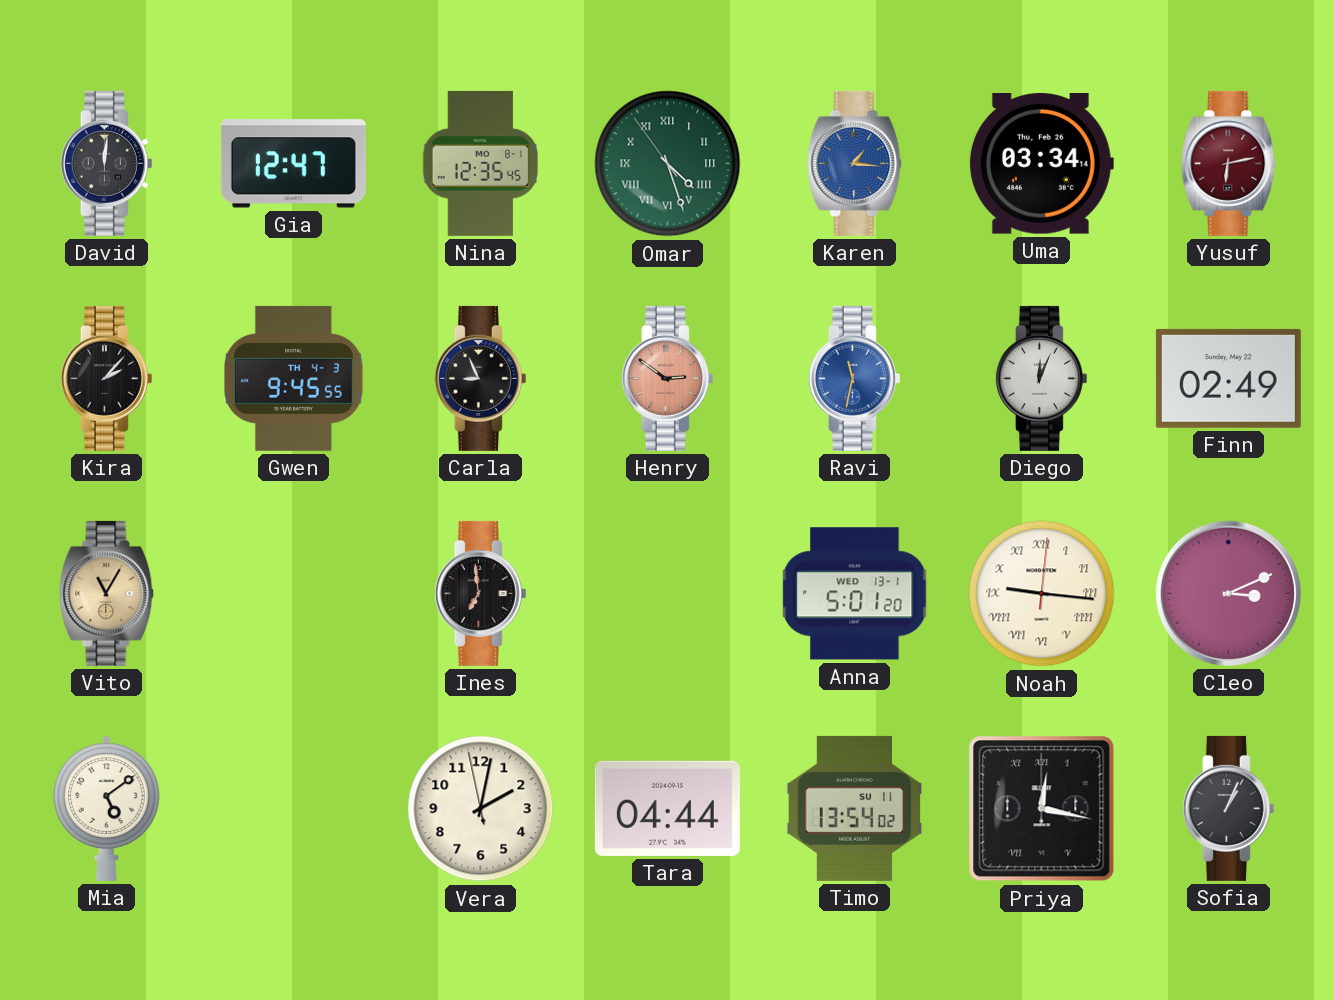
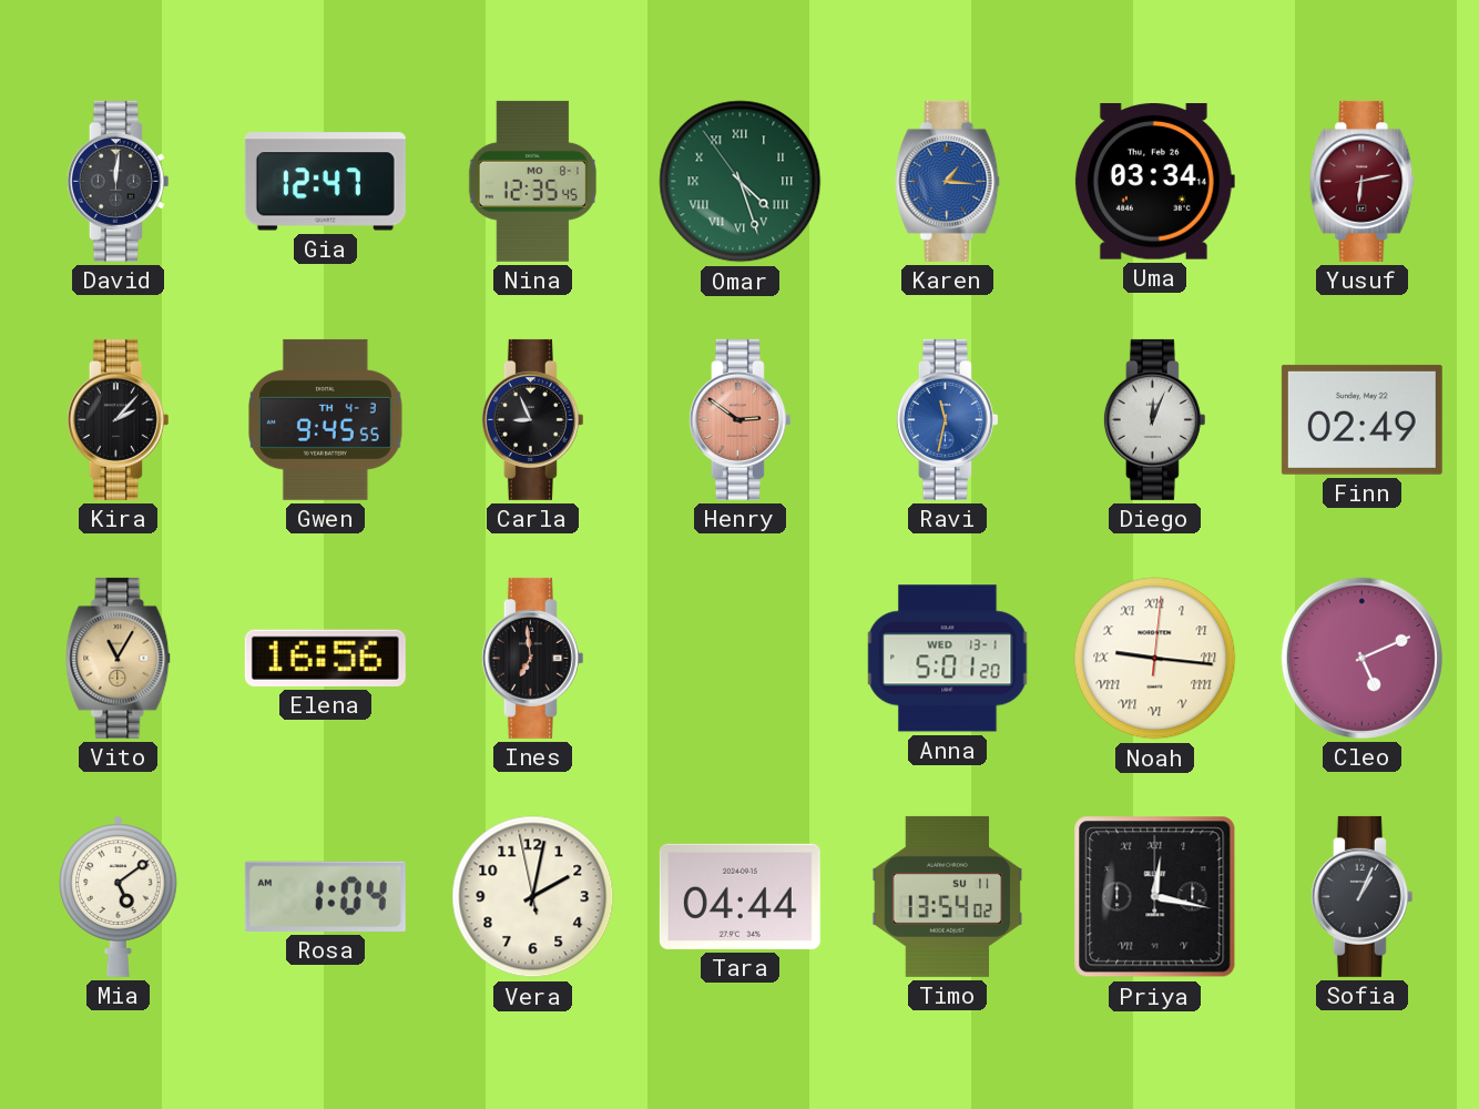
Elena: none -> 16:56 (325, 658)
Cleo: 3:11 -> 5:11 (1361, 658)
Rosa: none -> 1:04 (325, 896)
